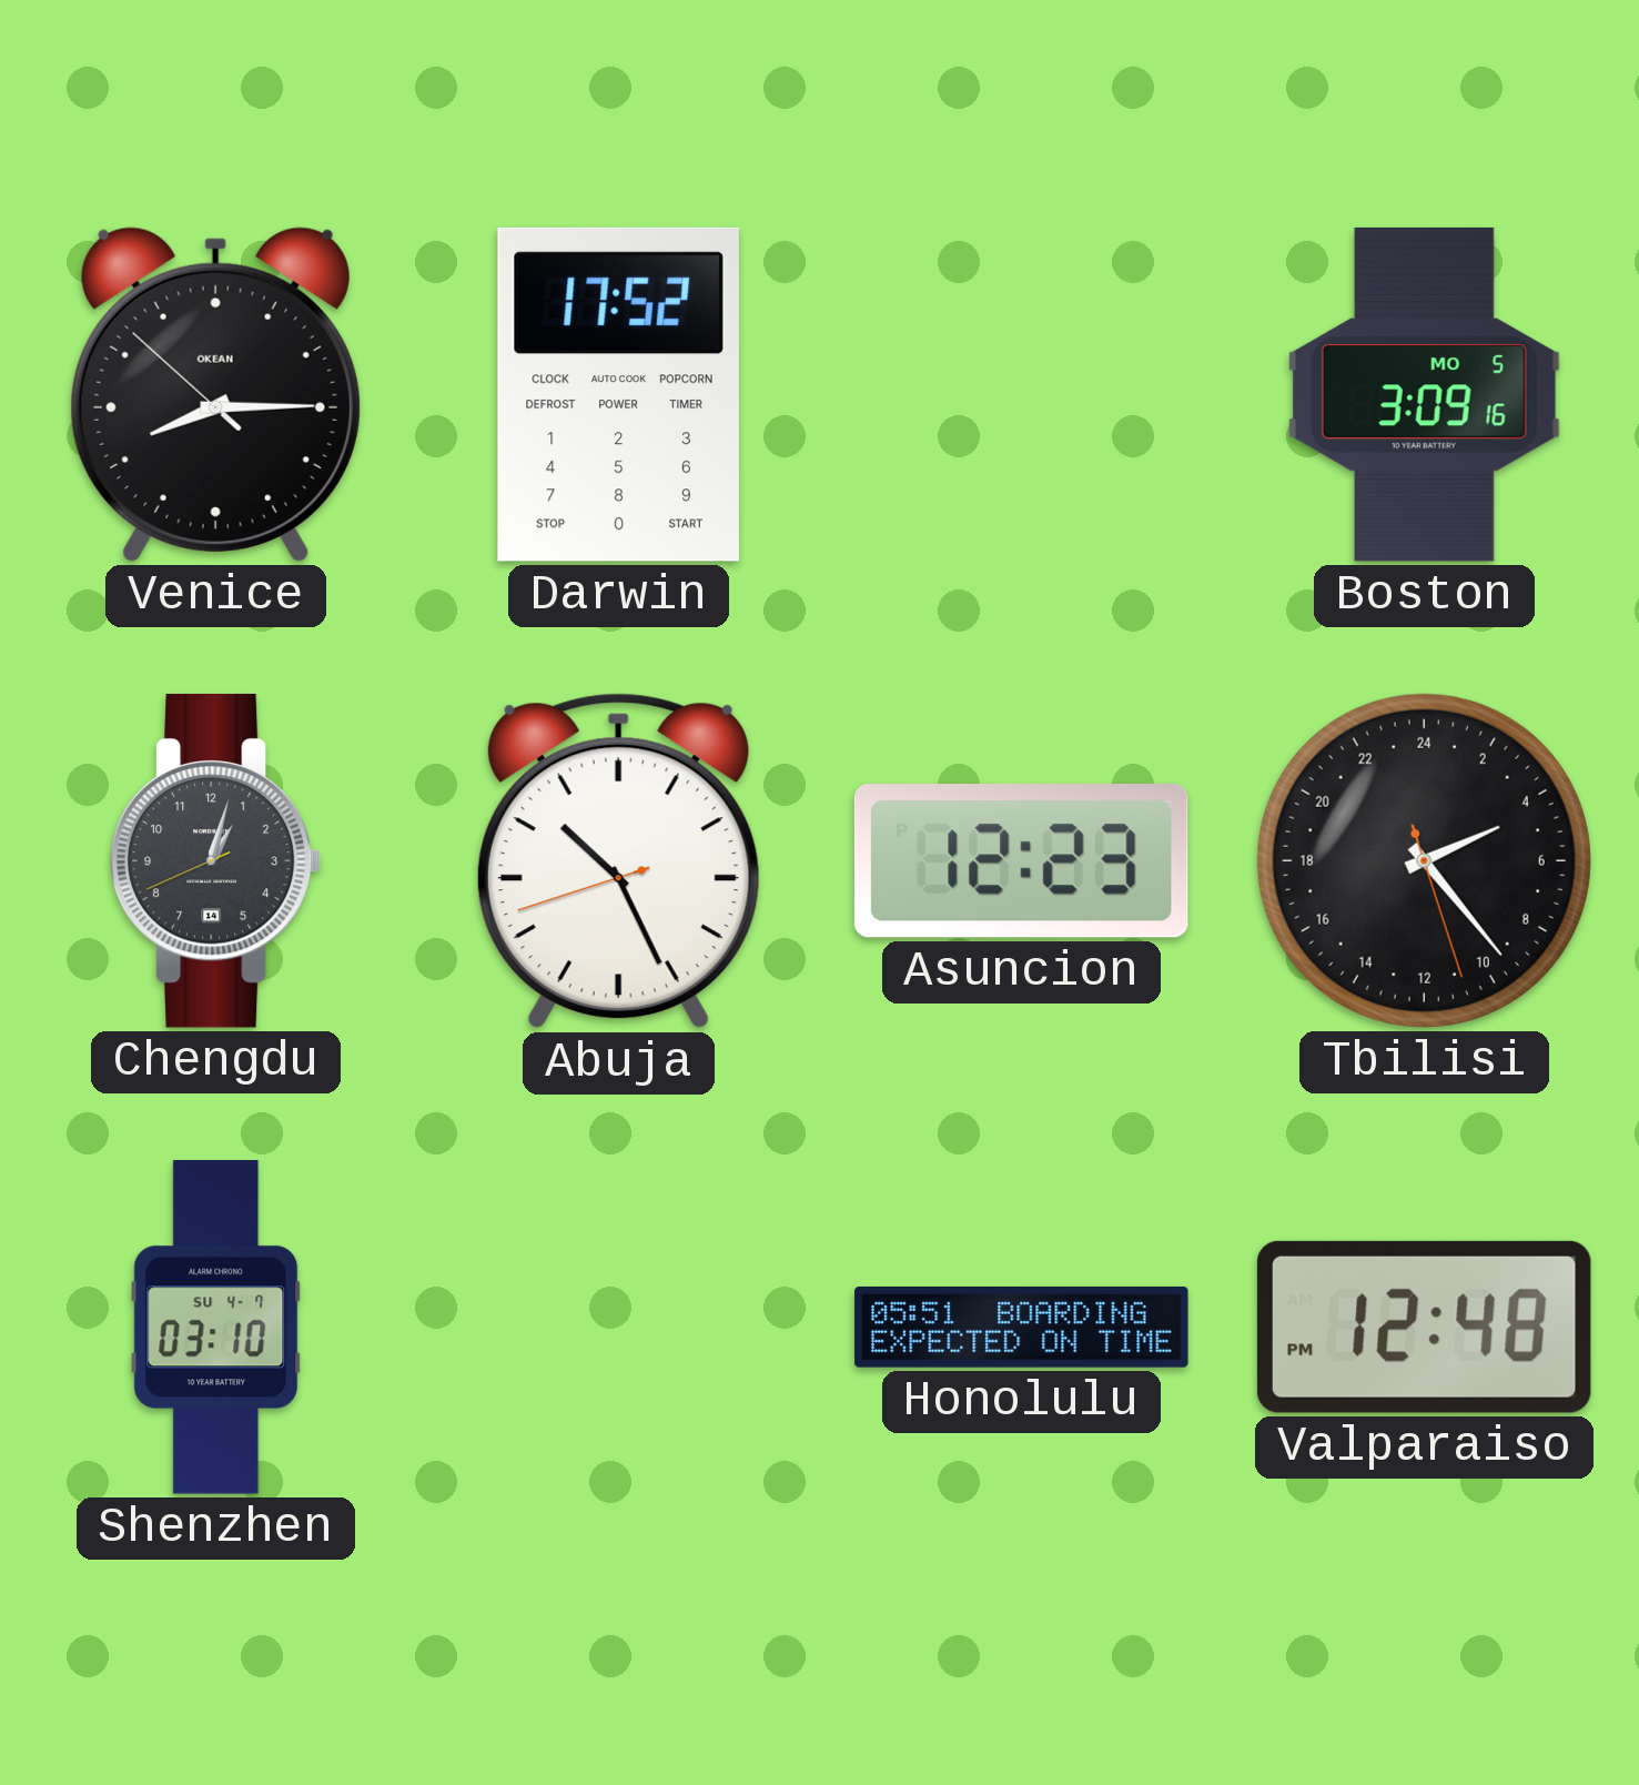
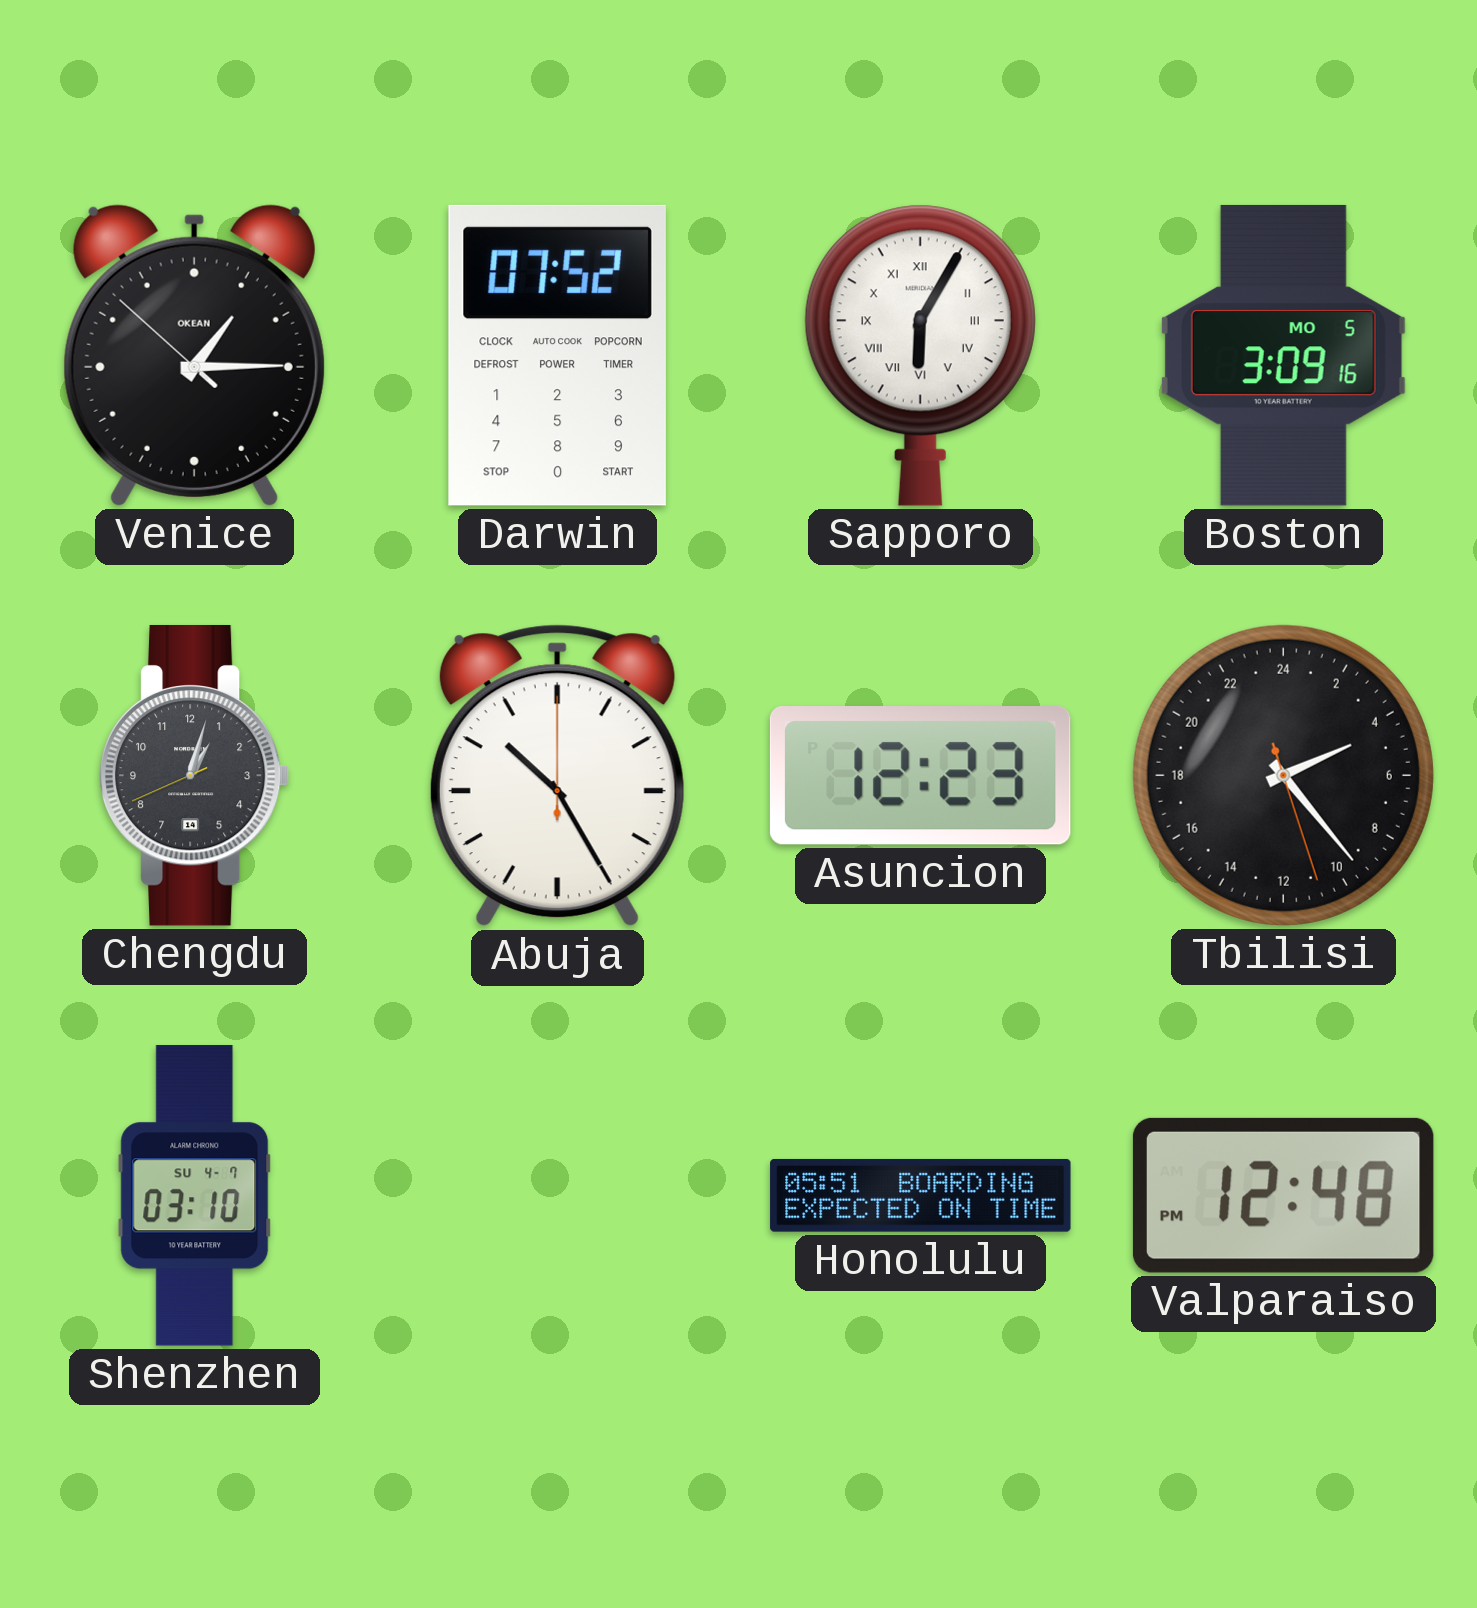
Venice: 8:14 -> 1:14 (194, 355)
Darwin: 17:52 -> 07:52 (557, 355)
Sapporo: none -> 6:05 (920, 355)
Abuja: 10:25:42 -> 10:25:00 (557, 776)
